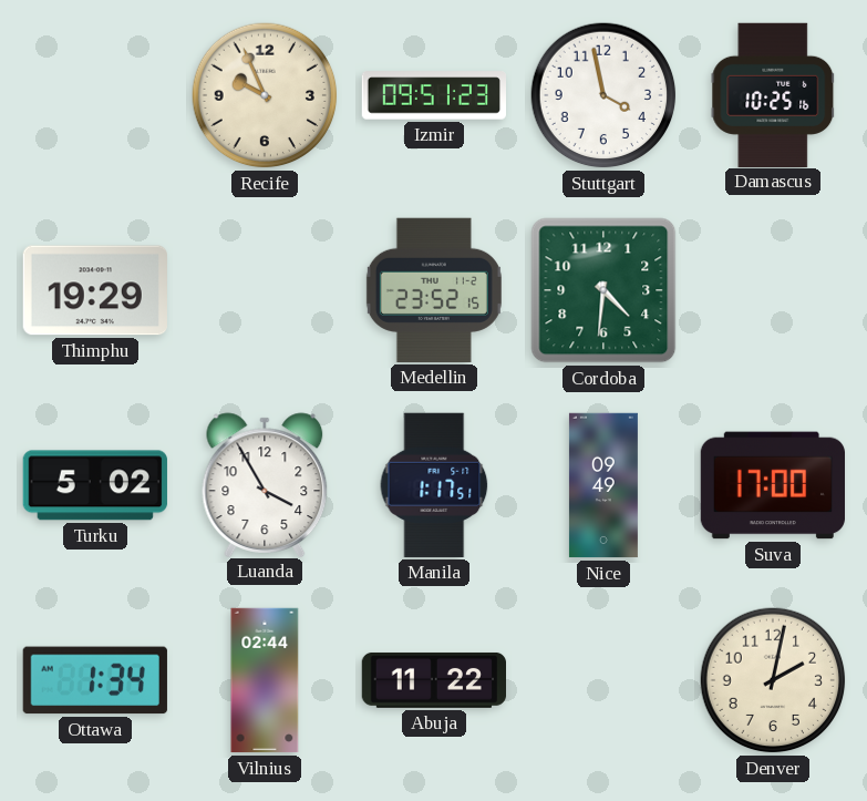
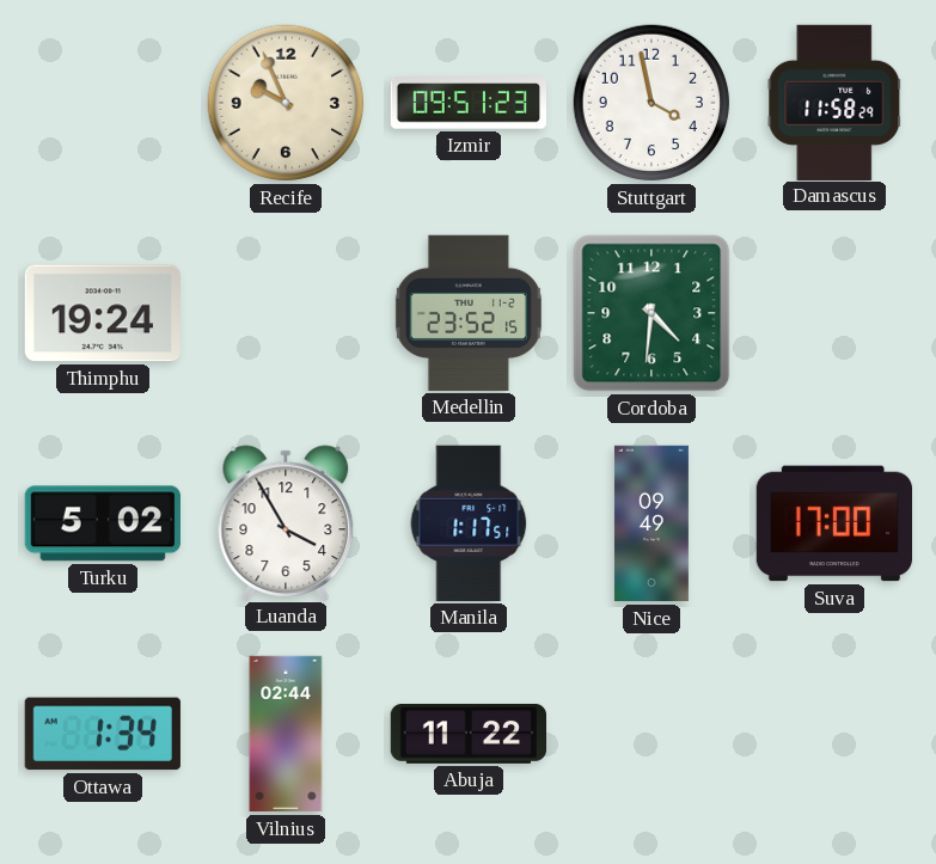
Damascus: 10:25 -> 11:58 (834, 102)
Thimphu: 19:29 -> 19:24 (103, 313)
Denver: 2:02 -> none (773, 680)
